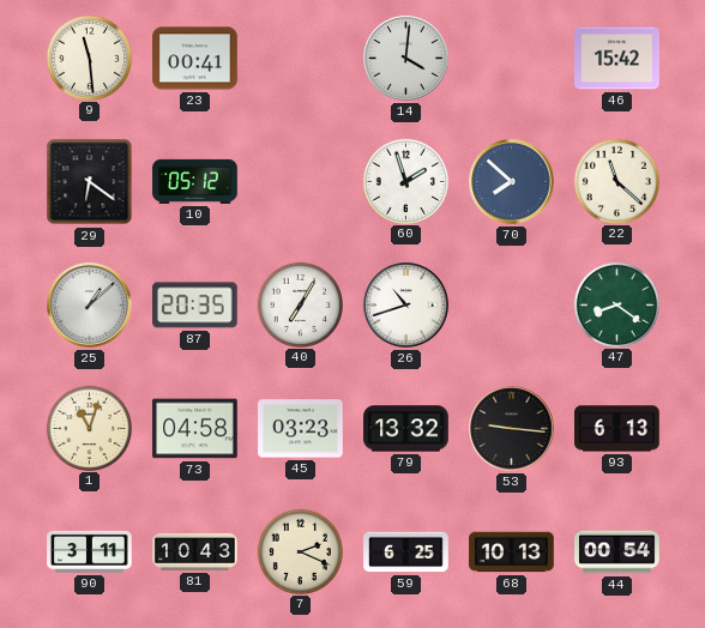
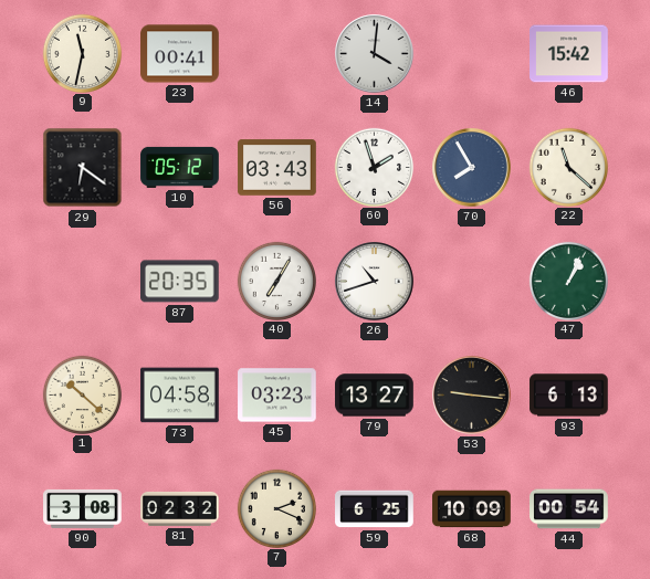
9: 11:29 -> 11:32 (82, 53)
56: none -> 03:43 (277, 168)
70: 7:52 -> 7:55 (472, 168)
25: 1:08 -> none (90, 306)
47: 8:21 -> 1:04 (568, 281)
1: 11:03 -> 10:22 (82, 394)
79: 13:32 -> 13:27 (375, 396)
90: 3:11 -> 3:08 (83, 508)
81: 10:43 -> 02:32 (180, 508)
68: 10:13 -> 10:09 (472, 509)
